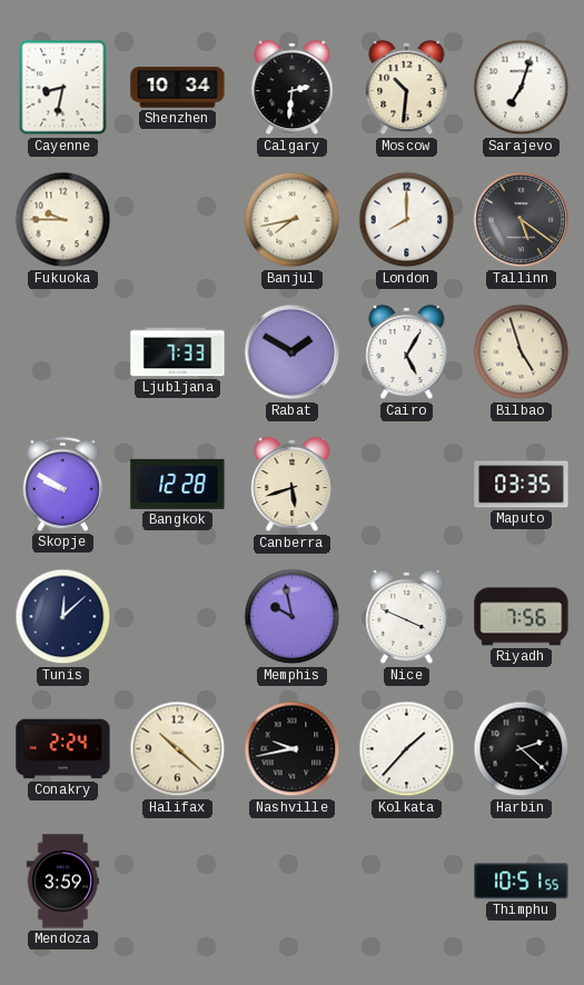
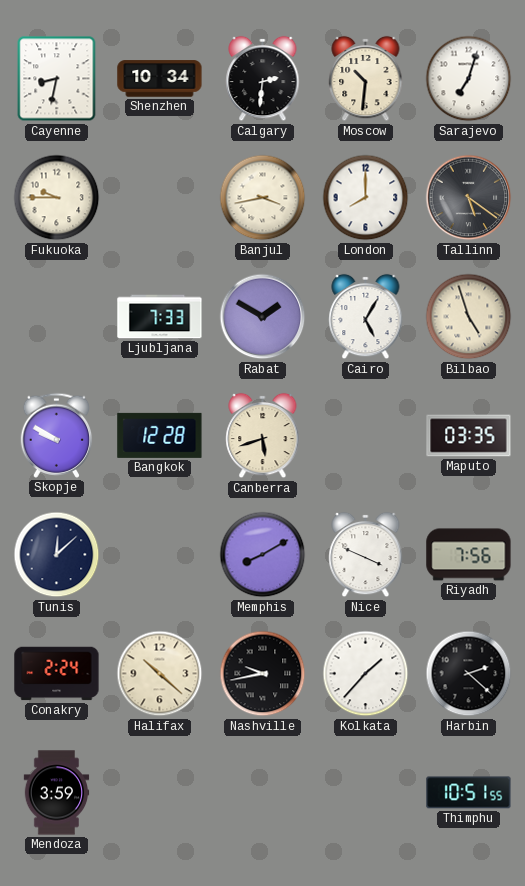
Banjul: 7:43 -> 3:43 (263, 198)
Memphis: 9:58 -> 8:10 (263, 555)
